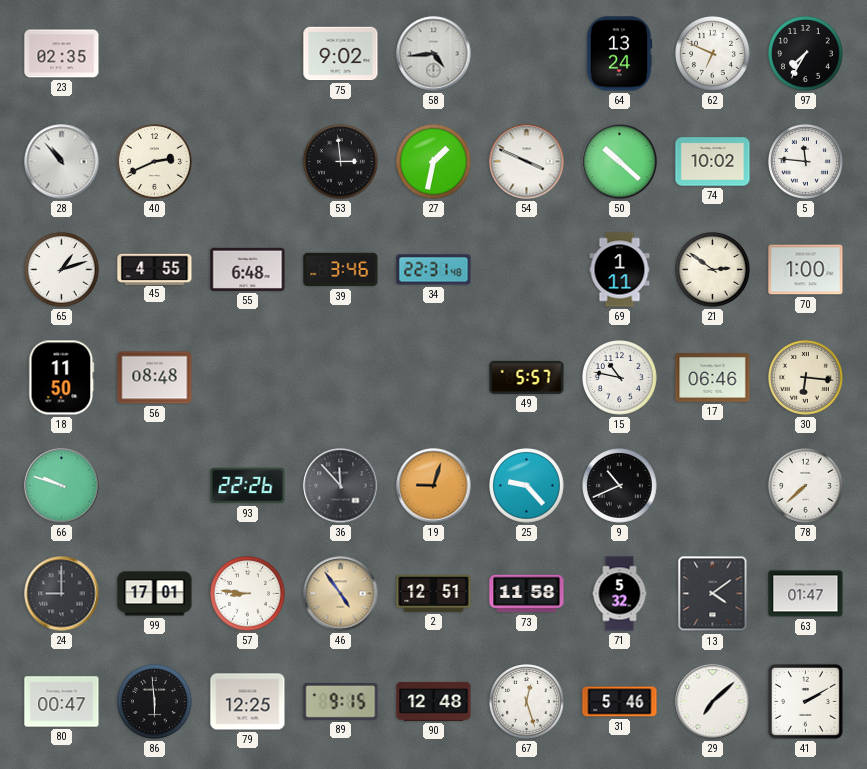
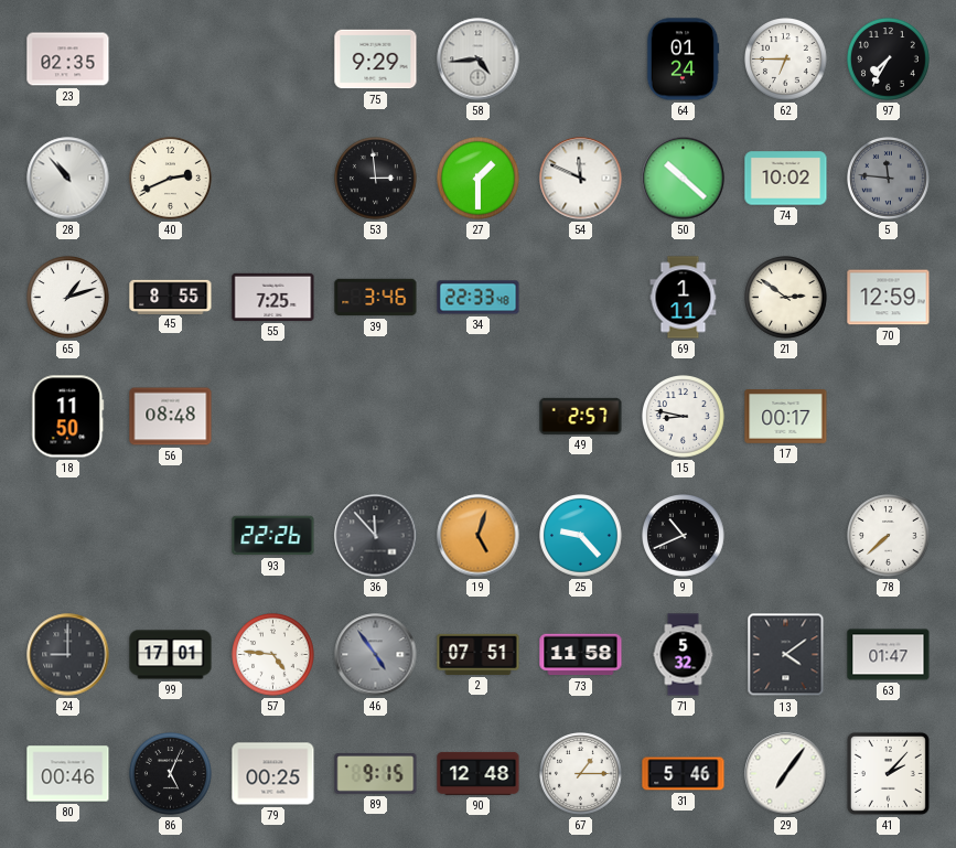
75: 9:02 -> 9:29 (376, 60)
64: 13:24 -> 01:24 (683, 60)
62: 6:49 -> 6:45 (786, 60)
27: 1:32 -> 1:30 (479, 179)
54: 3:49 -> 11:49 (581, 179)
5 dial: white -> grey (889, 179)
45: 4:55 -> 8:55 (171, 297)
55: 6:48 -> 7:25 (273, 297)
34: 22:31 -> 22:33 (479, 298)
70: 1:00 -> 12:59 (889, 298)
49: 5:57 -> 2:57 (581, 416)
15: 10:47 -> 8:47 (684, 417)
17: 06:46 -> 00:17 (786, 417)
30: 6:16 -> none (806, 378)
66: 9:48 -> none (62, 486)
19: 9:03 -> 5:03 (479, 536)
57: 8:46 -> 4:46 (273, 655)
46 dial: champagne -> grey (376, 655)
2: 12:51 -> 07:51 (479, 654)
80: 00:47 -> 00:46 (68, 774)
86: 5:59 -> 5:04 (171, 774)
79: 12:25 -> 00:25 (273, 774)
67: 12:27 -> 1:15 (581, 774)
29: 7:08 -> 7:06 (786, 774)
41: 2:10 -> 2:07 (888, 773)
